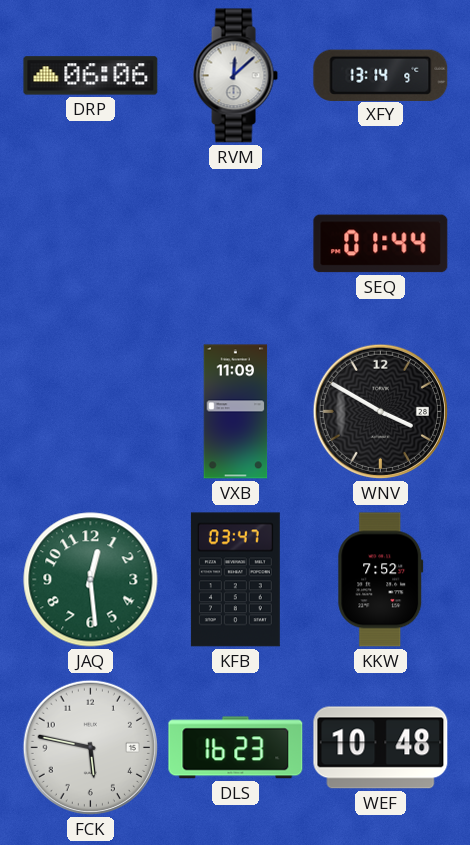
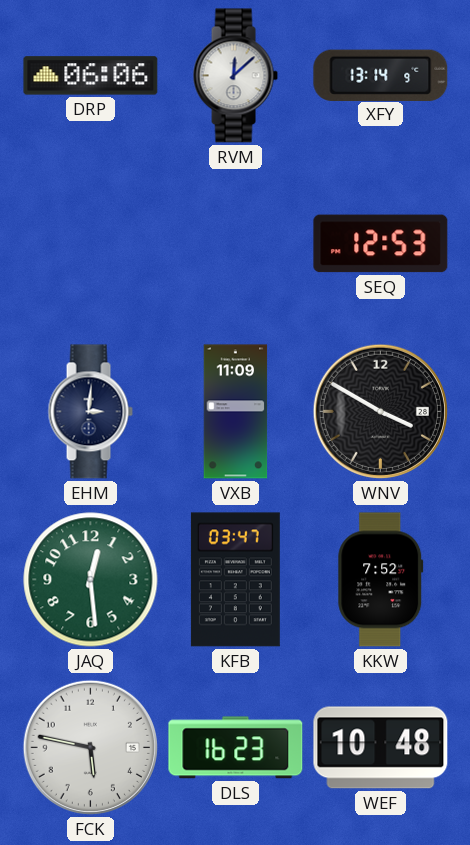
SEQ: 01:44 -> 12:53 (381, 244)
EHM: none -> 3:01 (90, 412)
